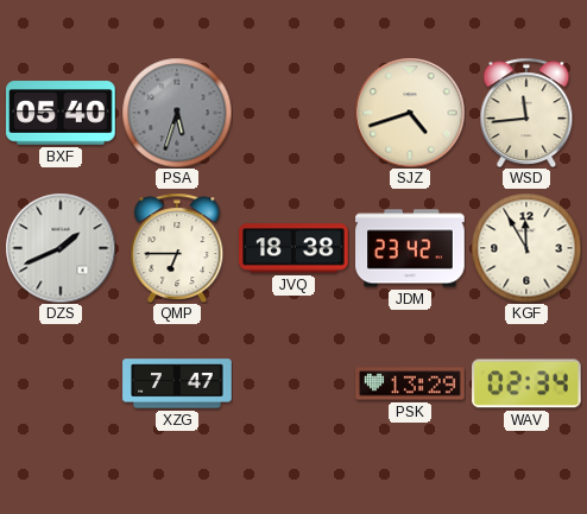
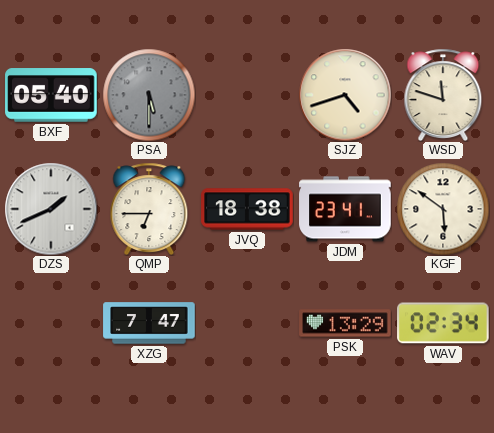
PSA: 5:33 -> 5:30 (149, 95)
WSD: 11:44 -> 11:48 (443, 95)
JDM: 23:42 -> 23:41 (345, 209)
KGF: 11:55 -> 5:51 (443, 209)
